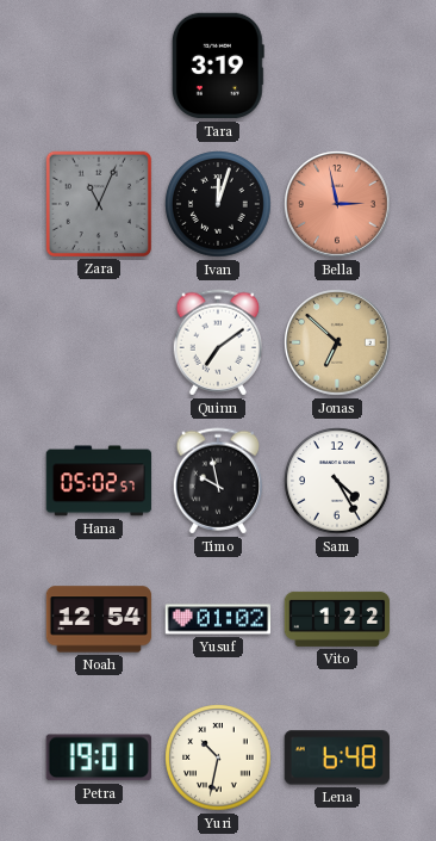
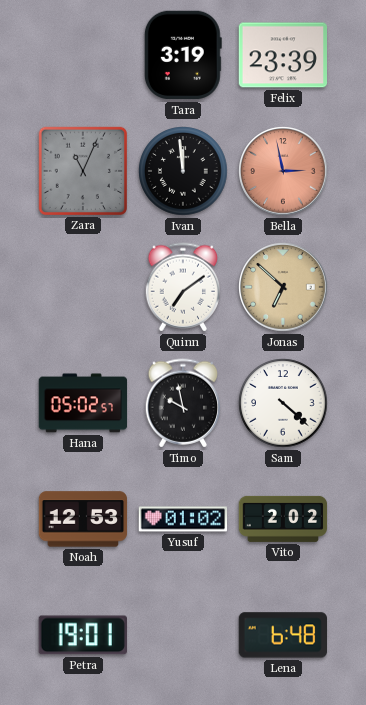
Felix: none -> 23:39 (282, 55)
Ivan: 12:03 -> 11:59 (183, 171)
Sam: 4:25 -> 4:22 (283, 403)
Noah: 12:54 -> 12:53 (83, 519)
Vito: 1:22 -> 2:02 (283, 519)
Yuri: 10:32 -> none (218, 757)
